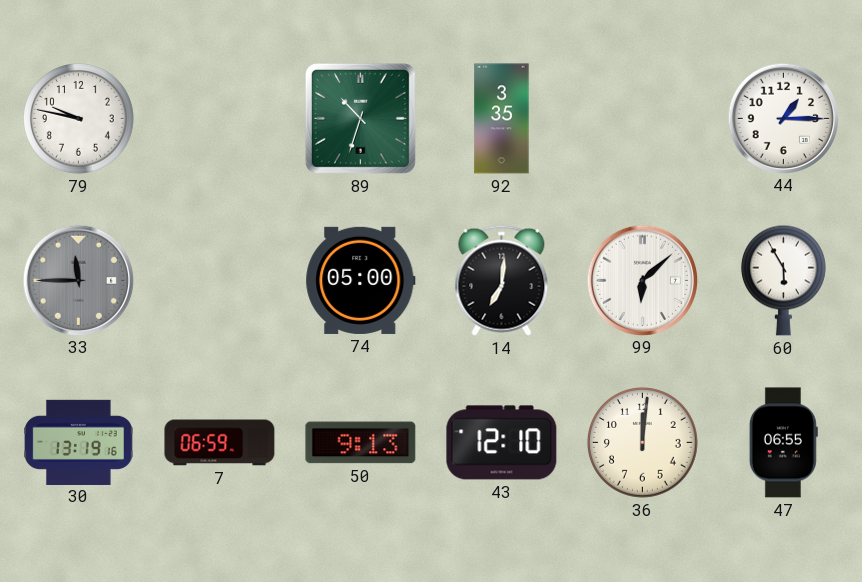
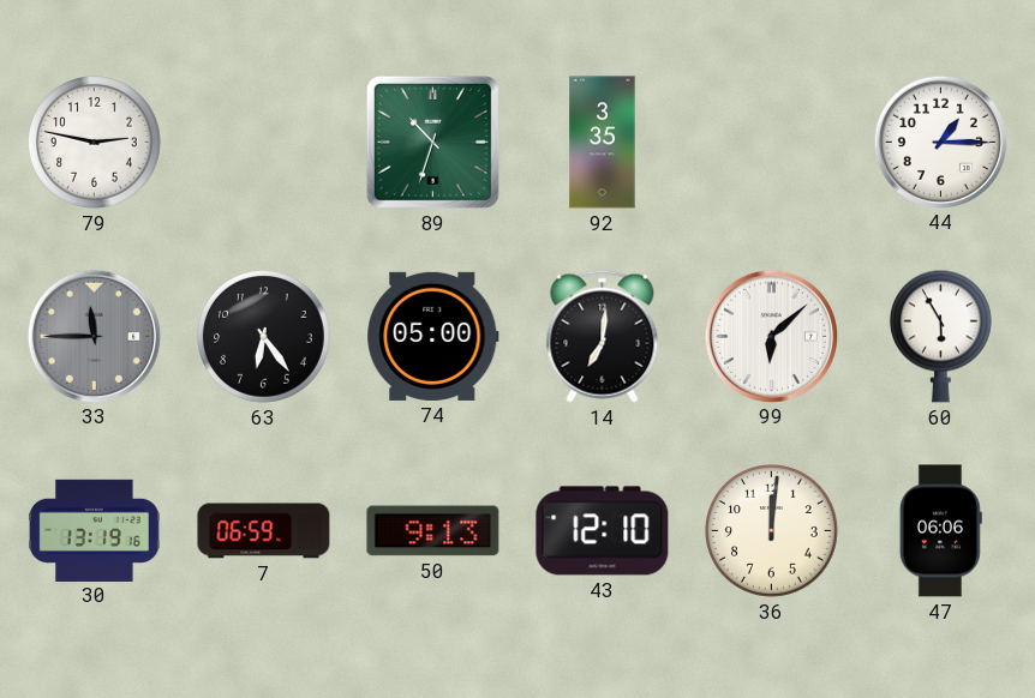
79: 9:47 -> 2:47 (95, 143)
63: none -> 6:24 (264, 337)
47: 06:55 -> 06:06 (940, 531)
